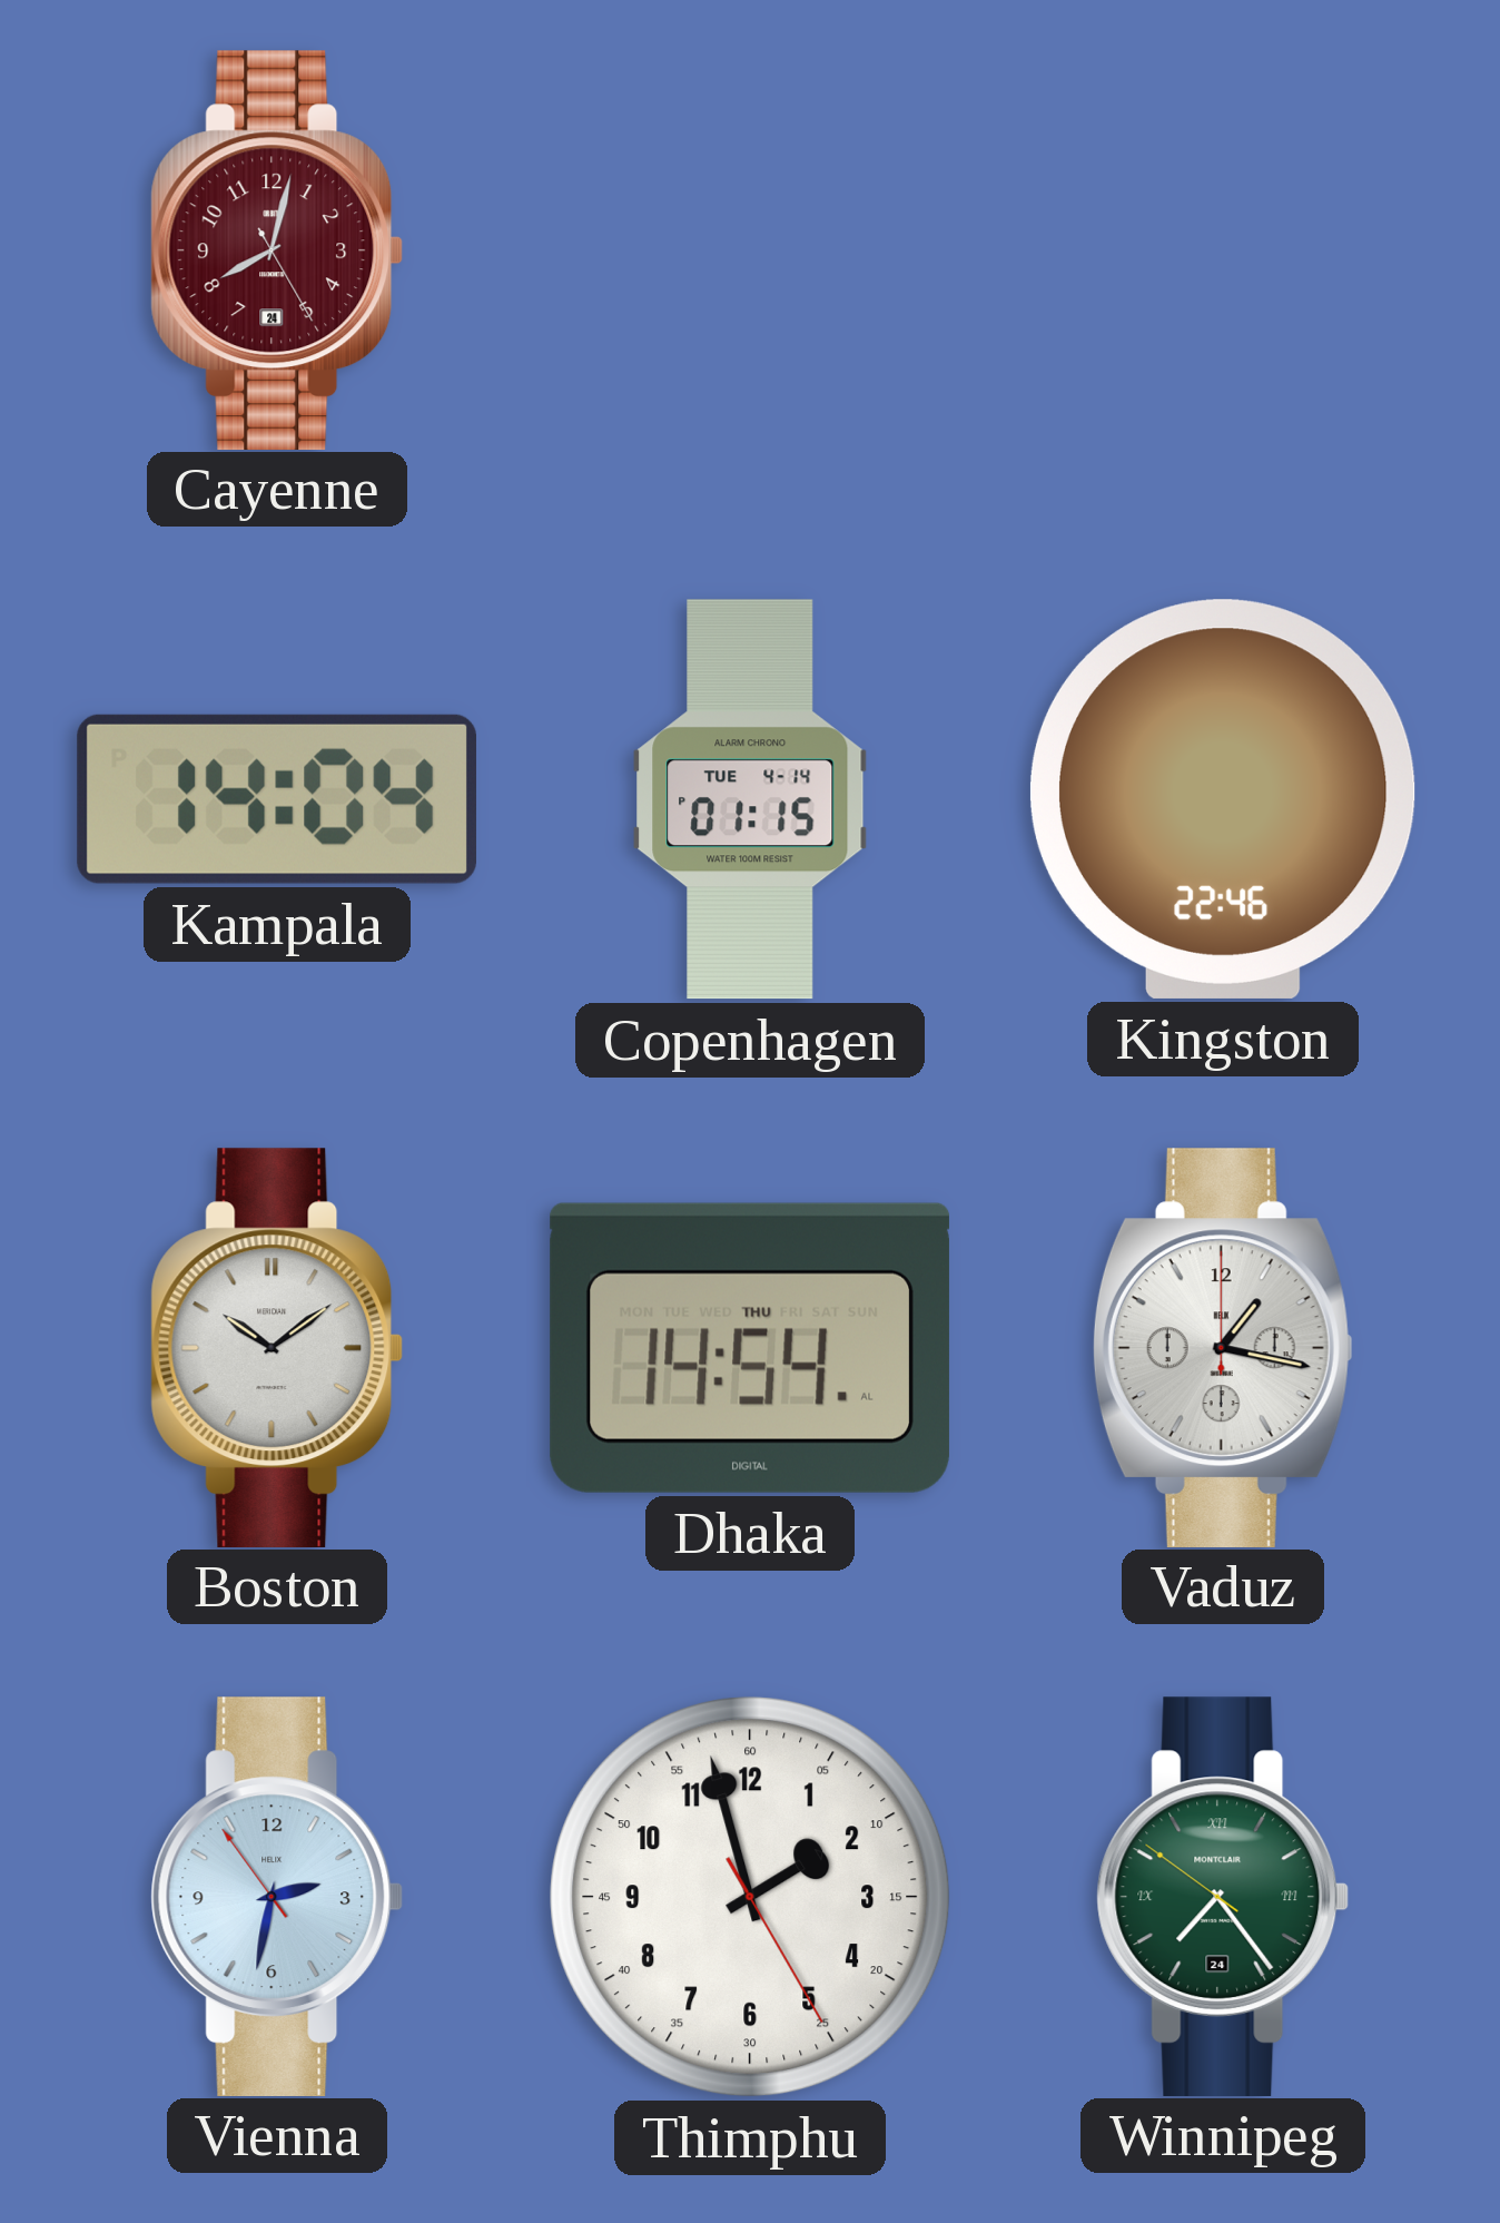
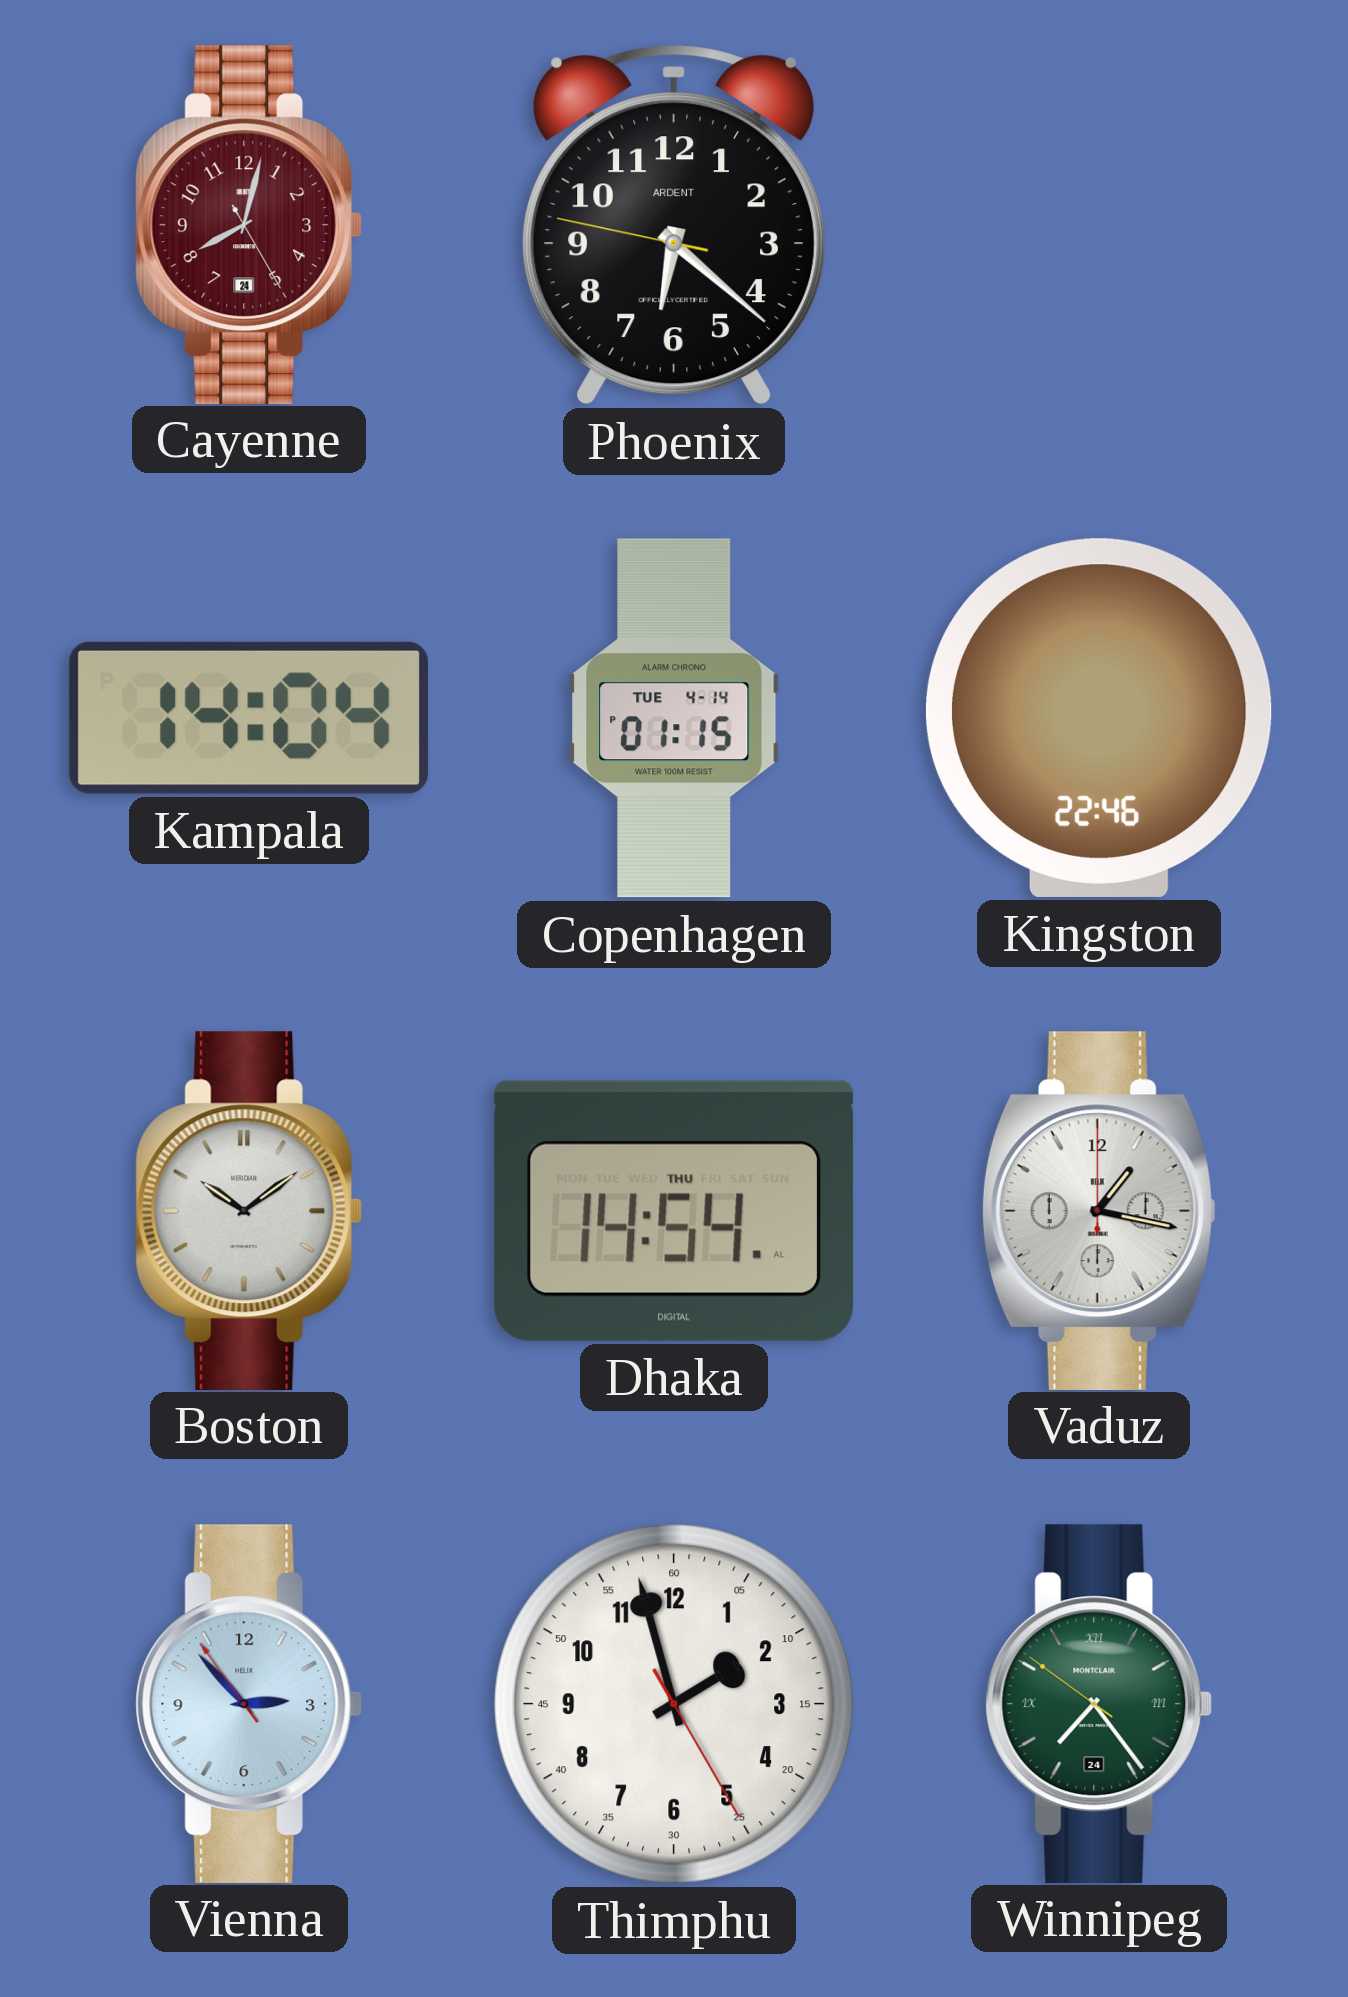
Phoenix: none -> 6:21 (673, 225)
Vienna: 2:31 -> 2:52 (249, 1703)
